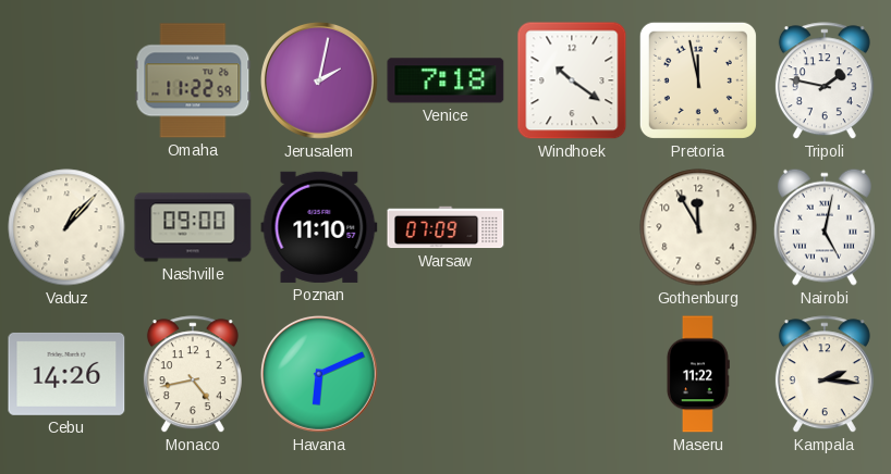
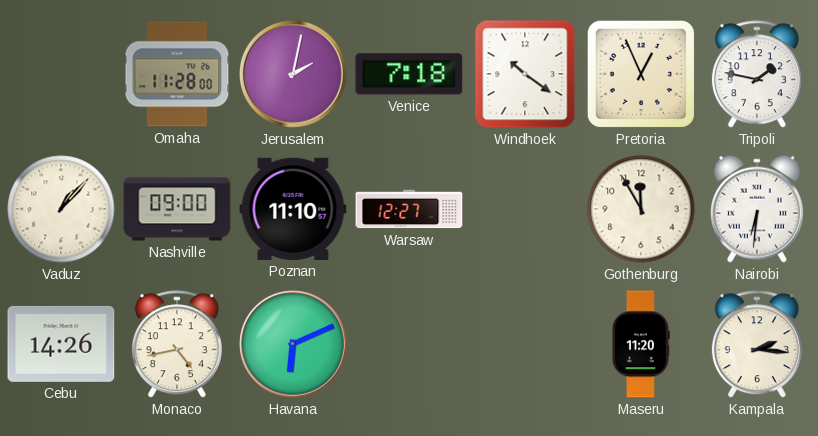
Omaha: 11:22 -> 11:28 (177, 74)
Pretoria: 11:58 -> 12:56 (641, 74)
Warsaw: 07:09 -> 12:27 (409, 209)
Nairobi: 5:02 -> 6:31 (757, 209)
Maseru: 11:22 -> 11:20 (640, 344)
